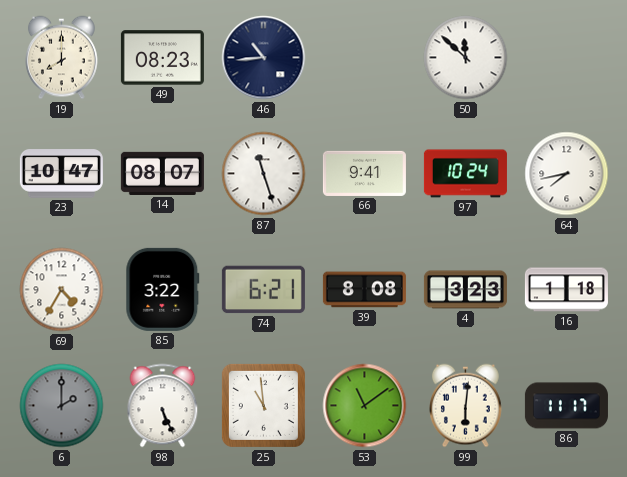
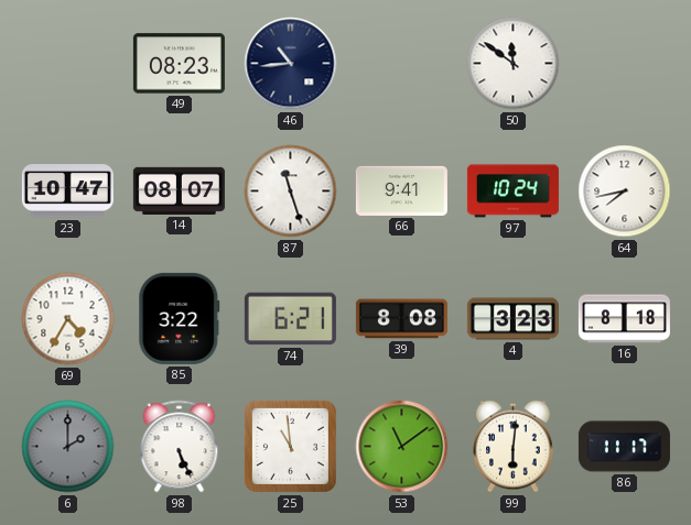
19: 8:00 -> none (62, 58)
50: 11:52 -> 11:51 (514, 64)
16: 1:18 -> 8:18 (624, 319)
